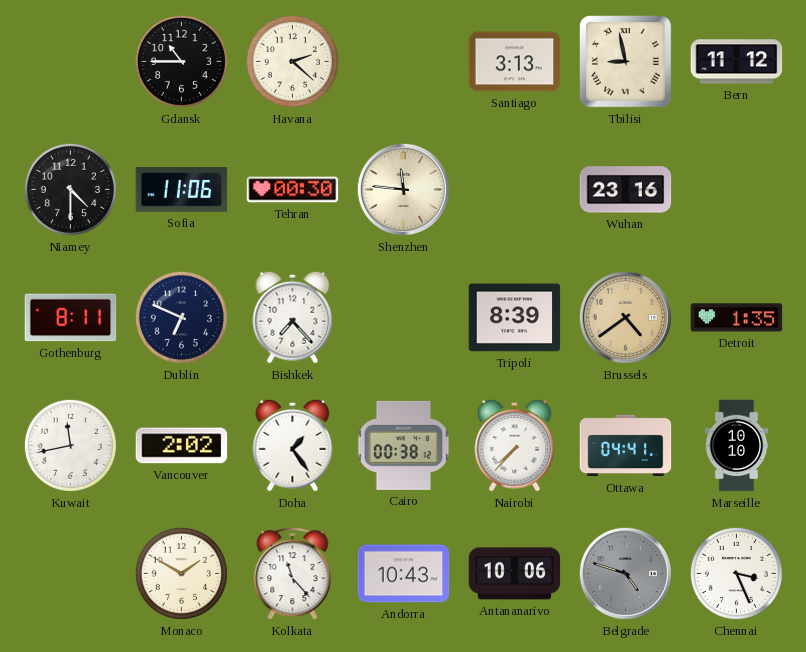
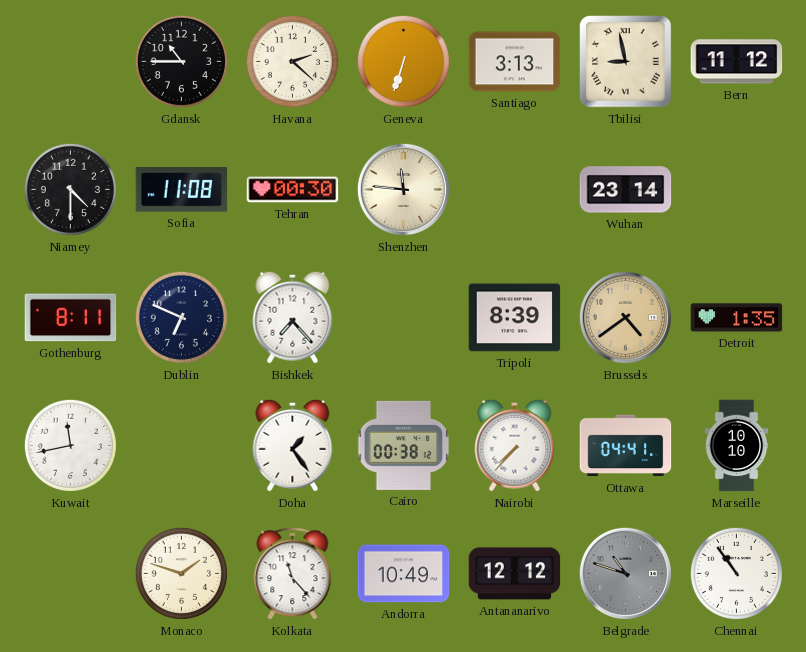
Geneva: none -> 6:33 (403, 61)
Sofia: 11:06 -> 11:08 (182, 190)
Wuhan: 23:16 -> 23:14 (626, 190)
Vancouver: 2:02 -> none (182, 446)
Monaco: 1:50 -> 1:48 (181, 573)
Andorra: 10:43 -> 10:49 (404, 574)
Antananarivo: 10:06 -> 12:12 (515, 574)
Belgrade: 4:48 -> 10:48 (625, 573)
Chennai: 3:26 -> 10:54 (736, 573)
